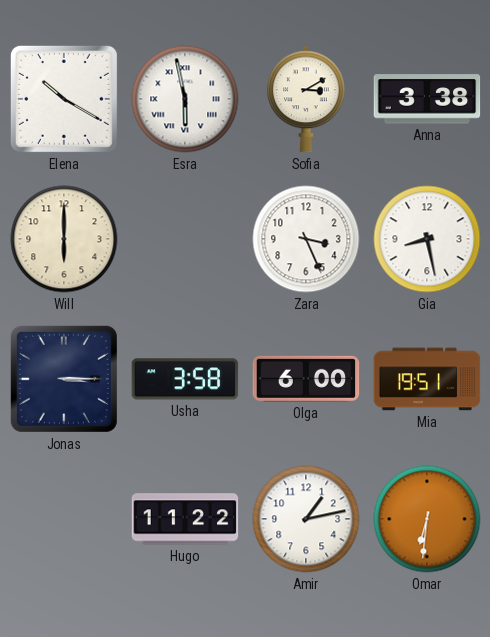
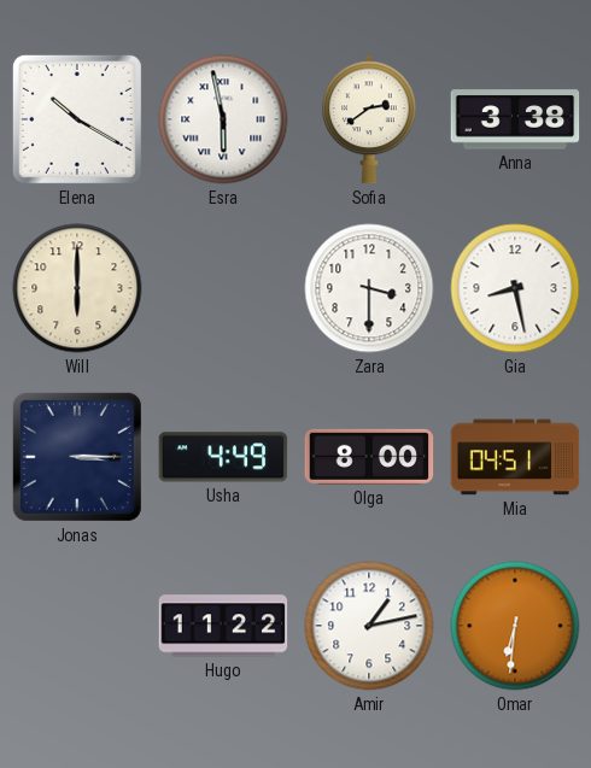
Sofia: 3:10 -> 2:39 (369, 119)
Zara: 3:26 -> 3:30 (369, 288)
Usha: 3:58 -> 4:49 (223, 457)
Olga: 6:00 -> 8:00 (369, 457)
Mia: 19:51 -> 04:51 (515, 457)
